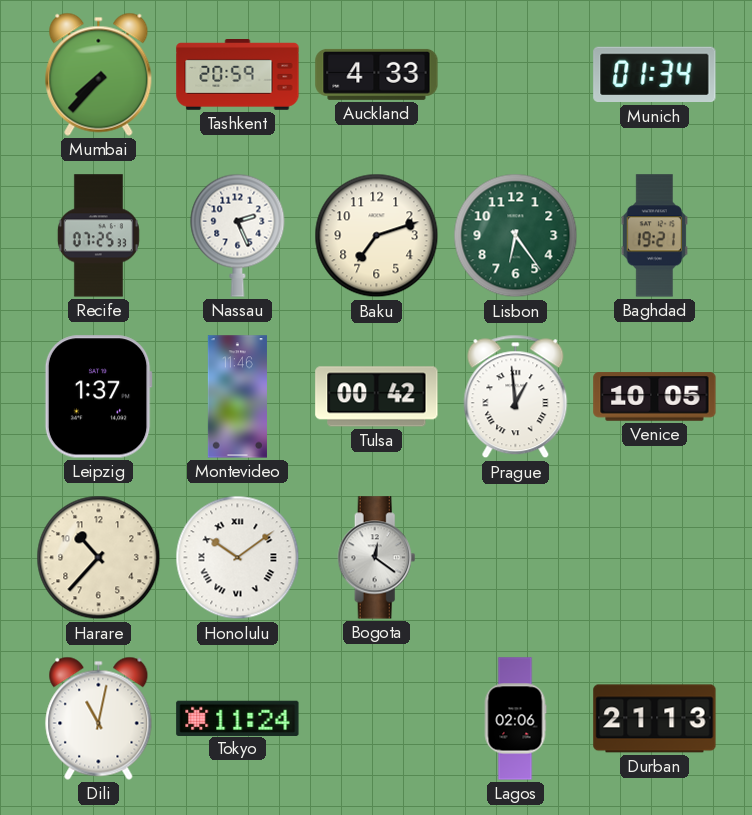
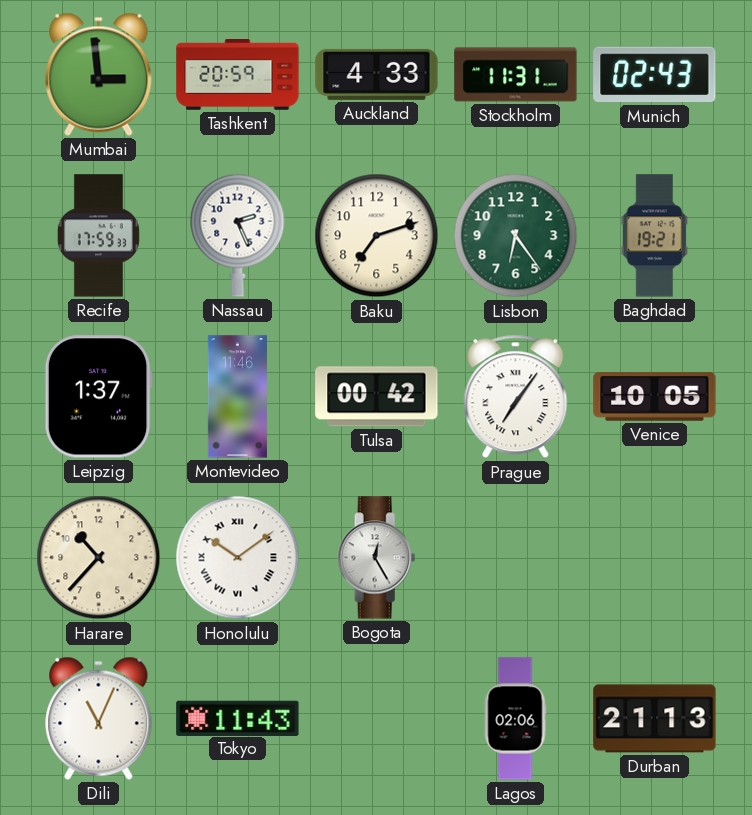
Mumbai: 7:37 -> 2:59 (99, 74)
Stockholm: none -> 11:31 (516, 75)
Munich: 01:34 -> 02:43 (655, 75)
Recife: 07:25 -> 17:59 (98, 236)
Prague: 12:59 -> 7:06 (516, 397)
Bogota: 12:21 -> 12:25 (377, 558)
Dili: 11:02 -> 11:04 (99, 718)
Tokyo: 11:24 -> 11:43 (238, 718)
